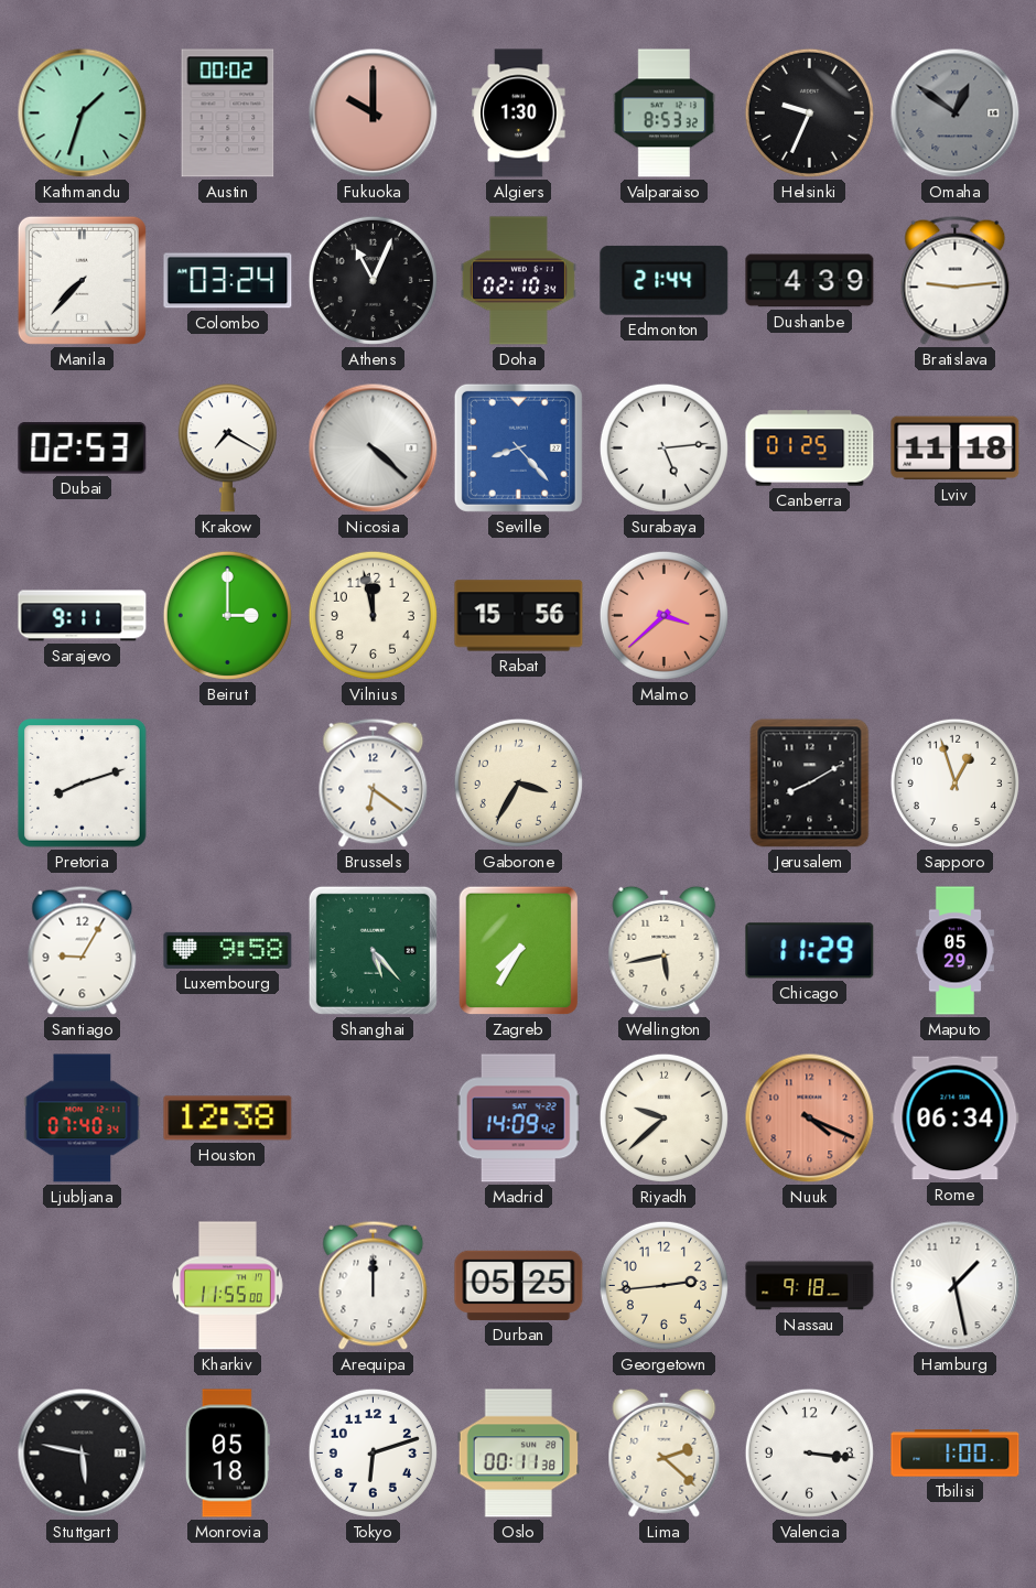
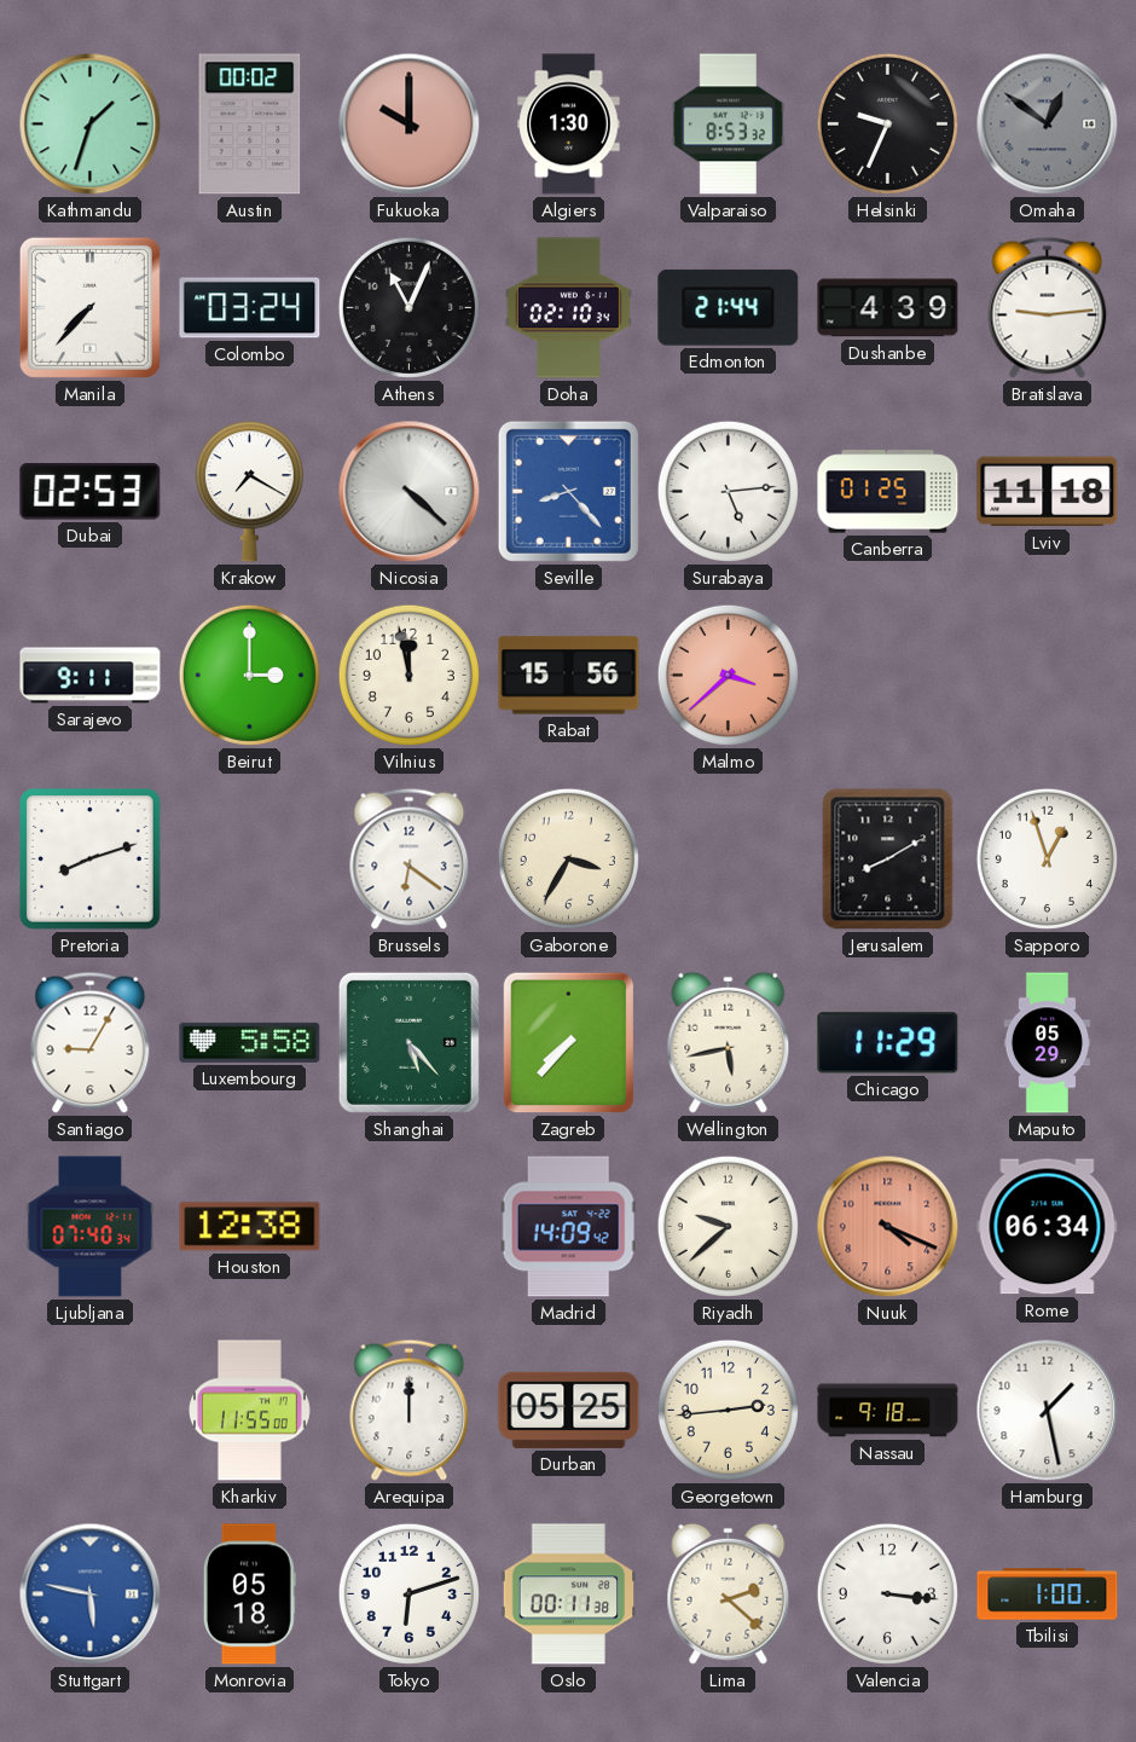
Luxembourg: 9:58 -> 5:58 (250, 1042)
Zagreb: 7:35 -> 7:37 (569, 1043)
Stuttgart dial: black -> blue (91, 1595)
